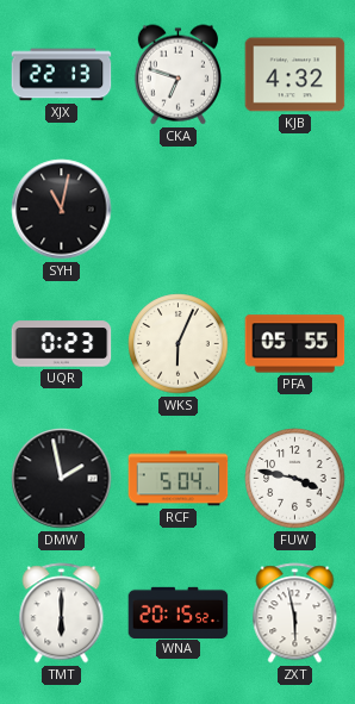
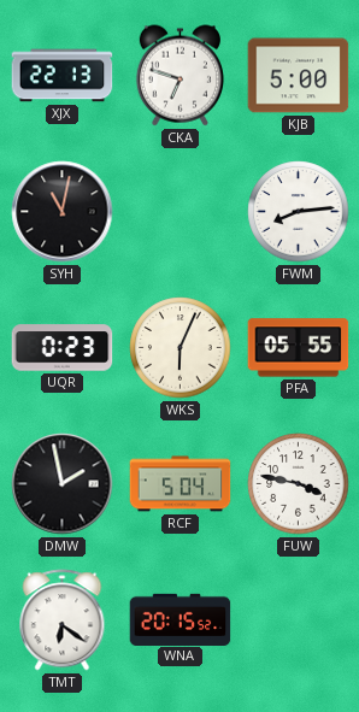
KJB: 4:32 -> 5:00 (299, 76)
FWM: none -> 8:14 (299, 212)
TMT: 6:00 -> 6:21 (63, 620)
ZXT: 5:58 -> none (295, 613)
